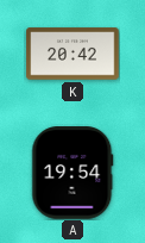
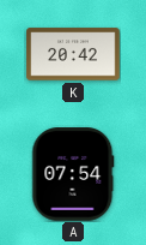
A: 19:54 -> 07:54 (73, 174)
